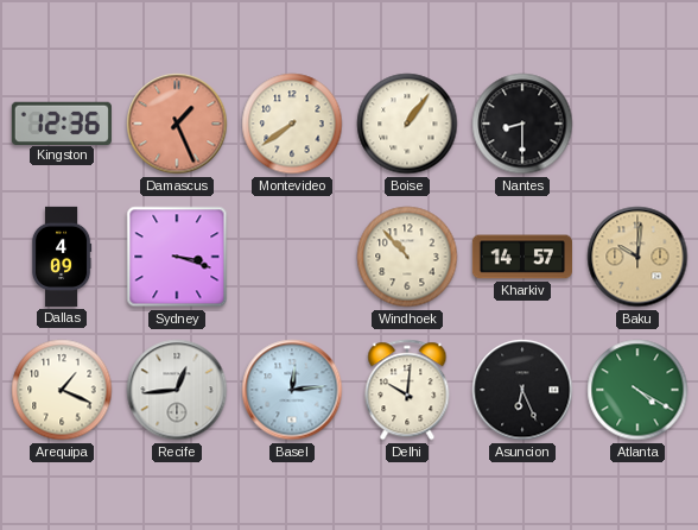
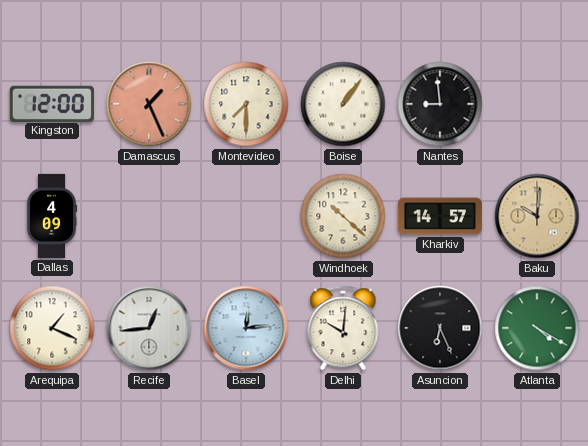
Kingston: 12:36 -> 12:00 (52, 103)
Montevideo: 7:39 -> 7:30 (246, 104)
Nantes: 8:30 -> 8:59 (440, 104)
Sydney: 3:18 -> none (177, 257)
Windhoek: 10:53 -> 10:22 (343, 216)
